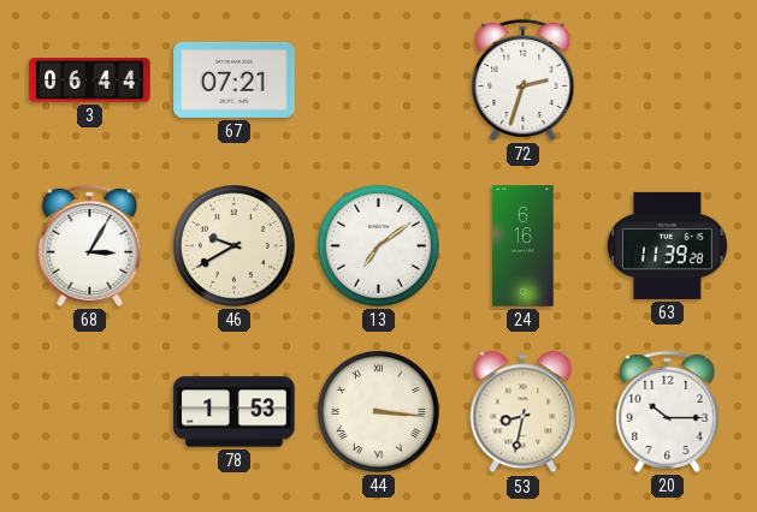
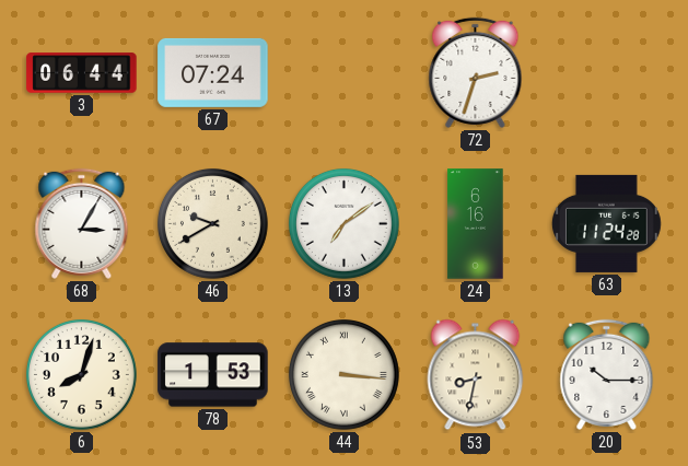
67: 07:21 -> 07:24 (213, 72)
63: 11:39 -> 11:24 (606, 223)
6: none -> 8:03 (81, 374)
